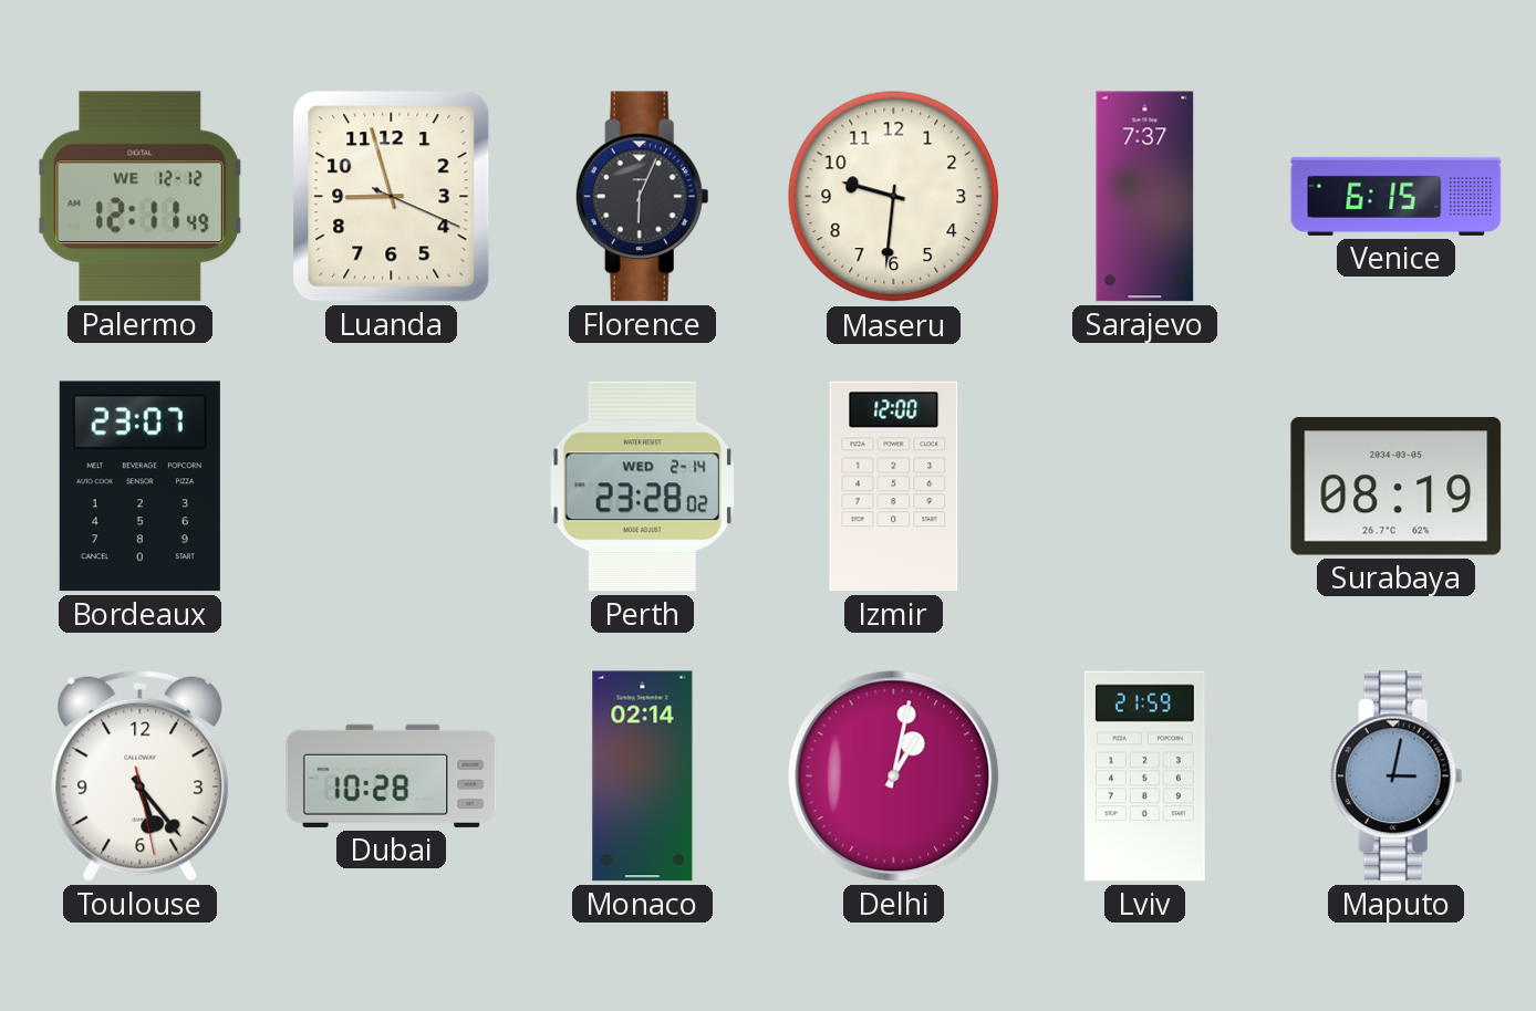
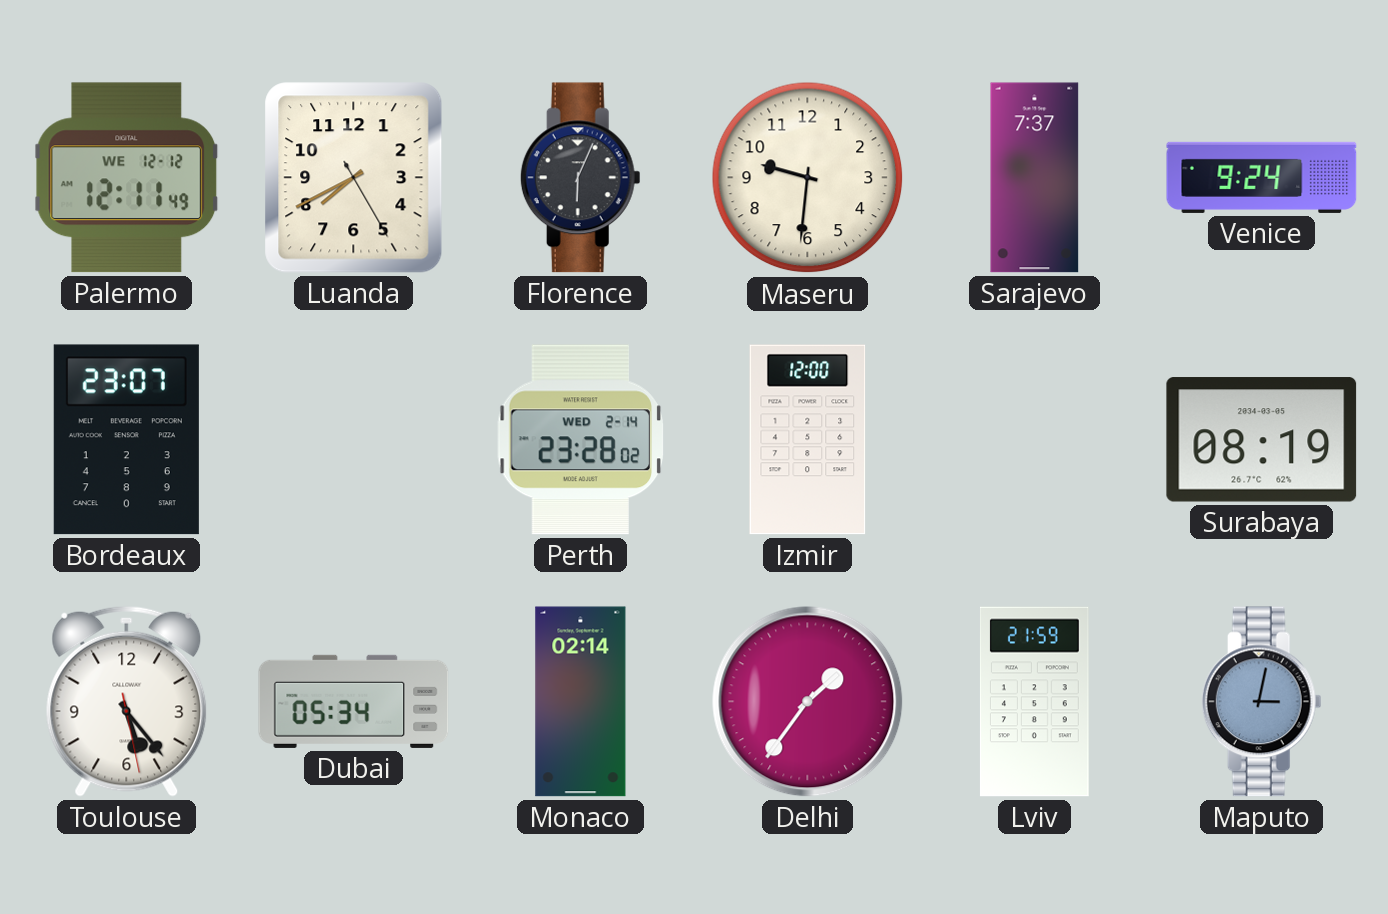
Luanda: 8:57 -> 7:40 (354, 178)
Venice: 6:15 -> 9:24 (1262, 177)
Dubai: 10:28 -> 05:34 (354, 701)
Delhi: 1:02 -> 1:36 (808, 702)
